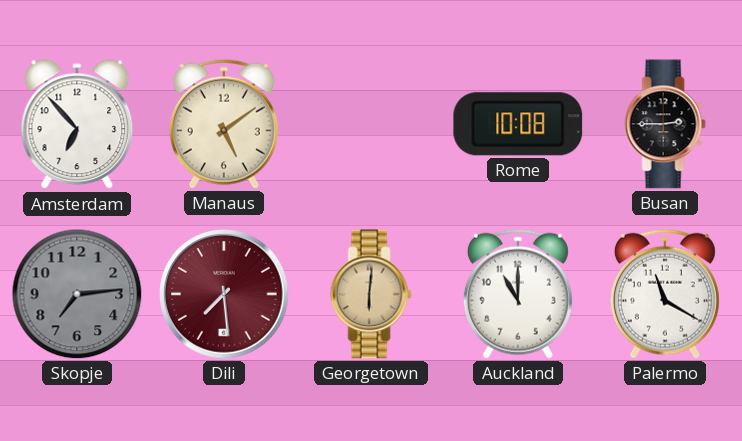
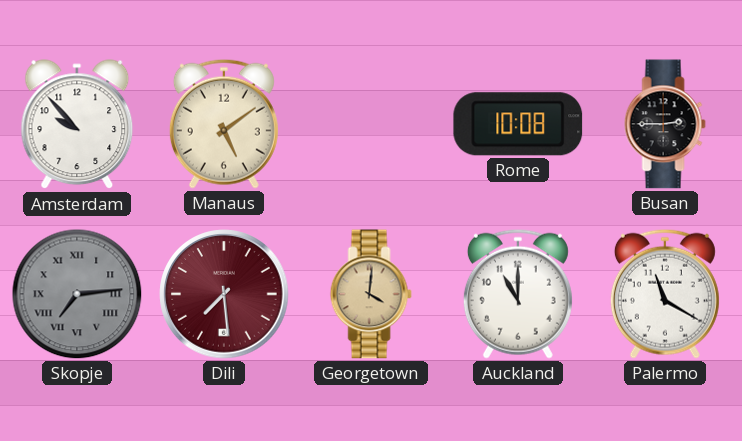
Amsterdam: 6:53 -> 9:53 (77, 125)
Skopje numerals: Arabic -> Roman (77, 294)
Georgetown: 6:01 -> 4:01 (371, 294)
